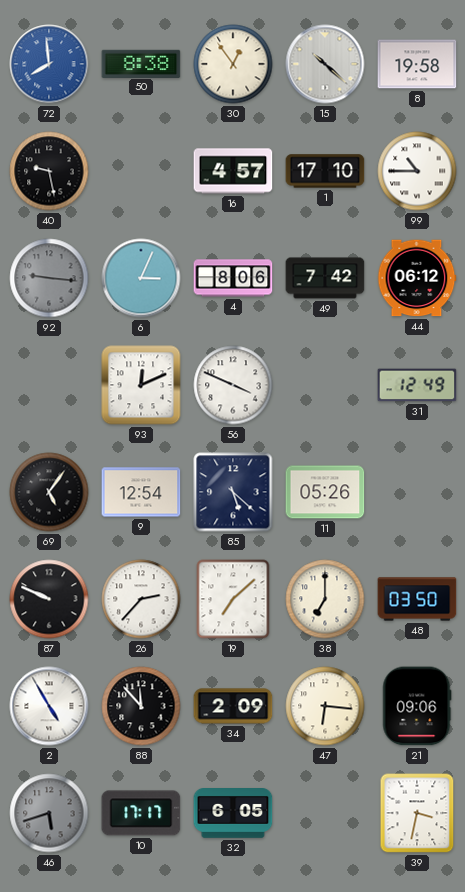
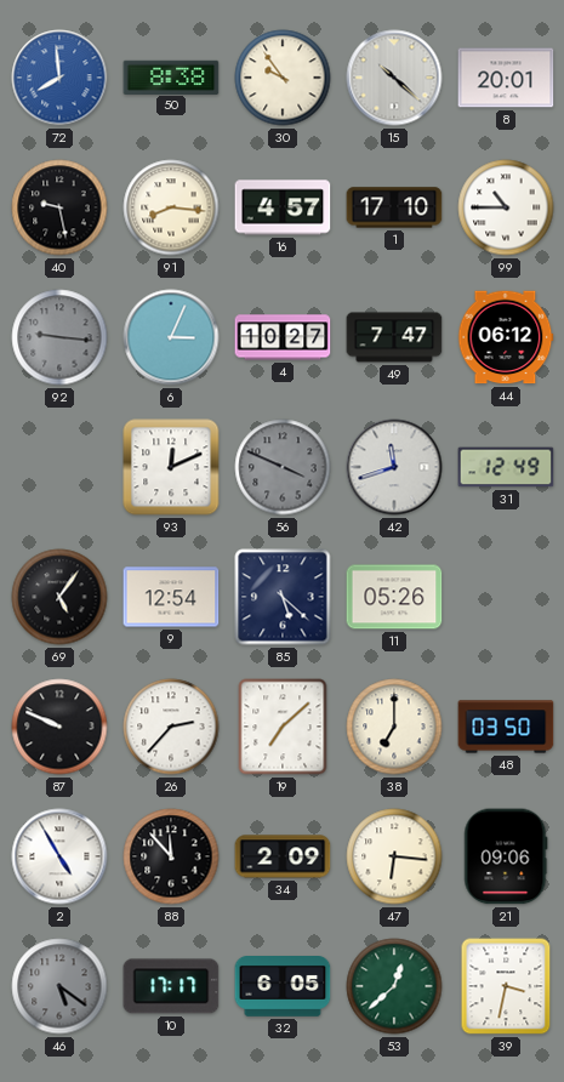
30: 12:54 -> 9:54 (283, 78)
8: 19:58 -> 20:01 (506, 78)
91: none -> 8:16 (171, 207)
4: 8:06 -> 10:27 (283, 337)
49: 7:42 -> 7:47 (394, 337)
56 dial: white -> grey (283, 467)
42: none -> 11:42 (394, 467)
46: 5:42 -> 5:21 (59, 986)
53: none -> 12:38 (394, 986)
